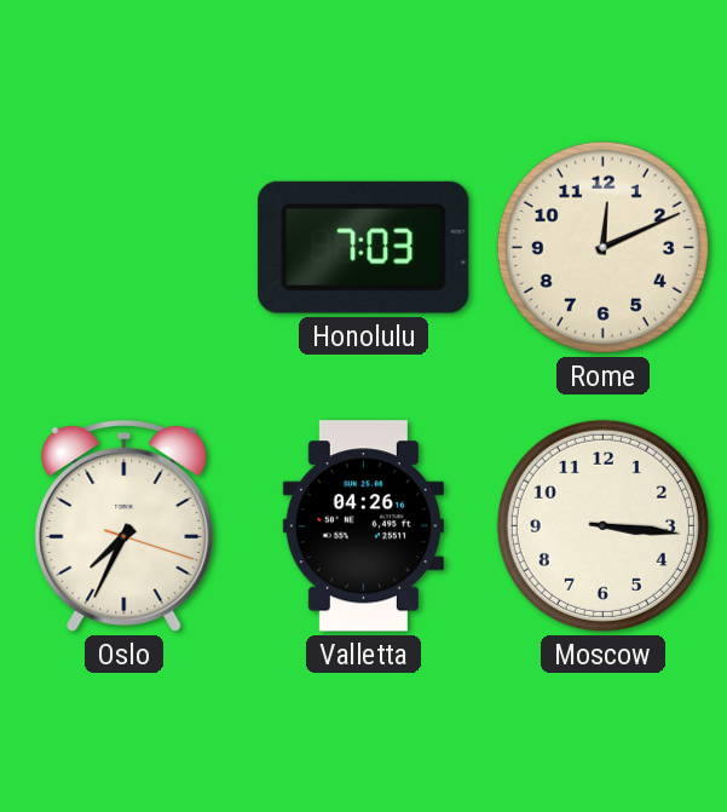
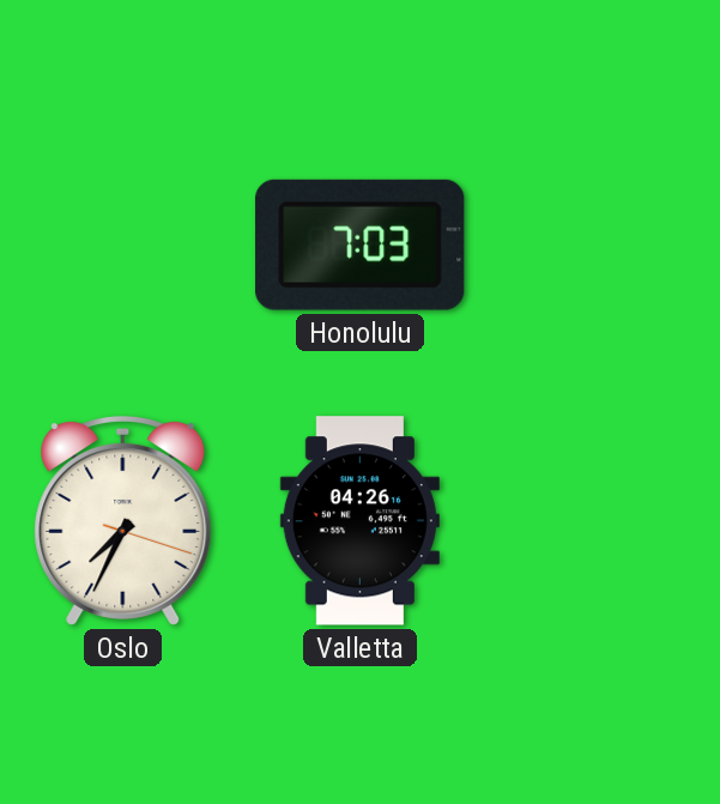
Rome: 12:11 -> none (602, 247)
Moscow: 3:16 -> none (602, 525)
